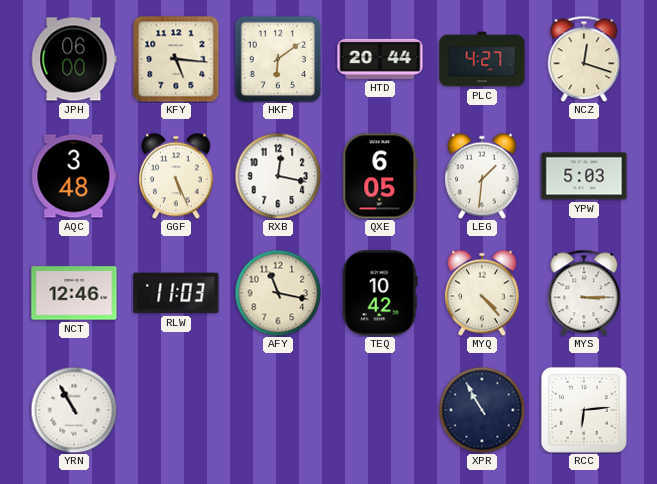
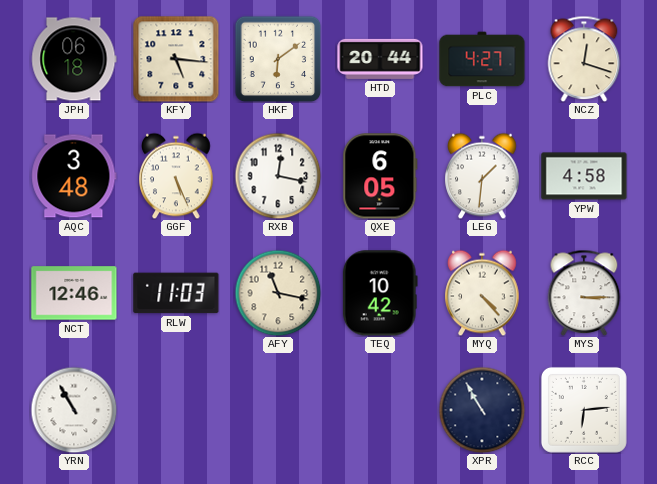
JPH: 06:00 -> 06:18 (74, 59)
YPW: 5:03 -> 4:58 (584, 176)
